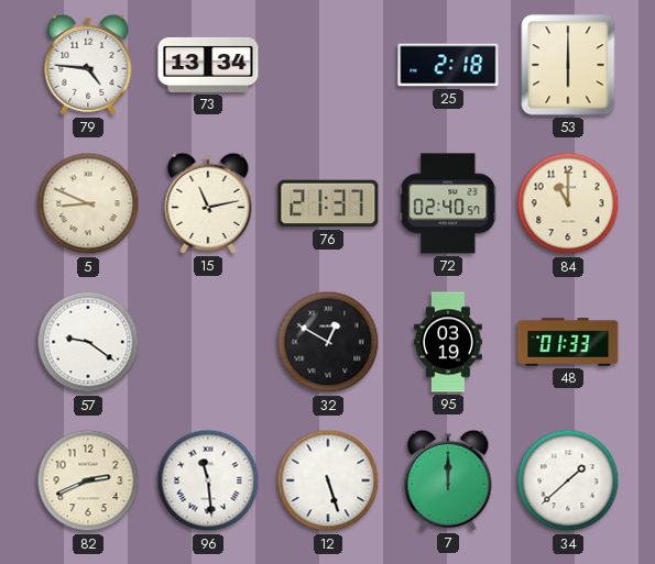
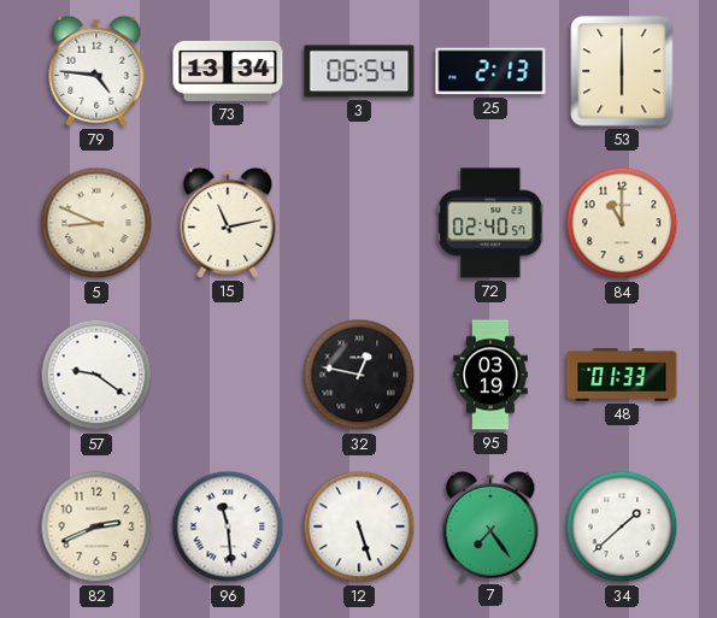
3: none -> 06:54 (359, 71)
25: 2:18 -> 2:13 (490, 71)
76: 21:37 -> none (328, 203)
32: 12:50 -> 12:47 (359, 375)
7: 12:00 -> 7:24 (490, 526)
